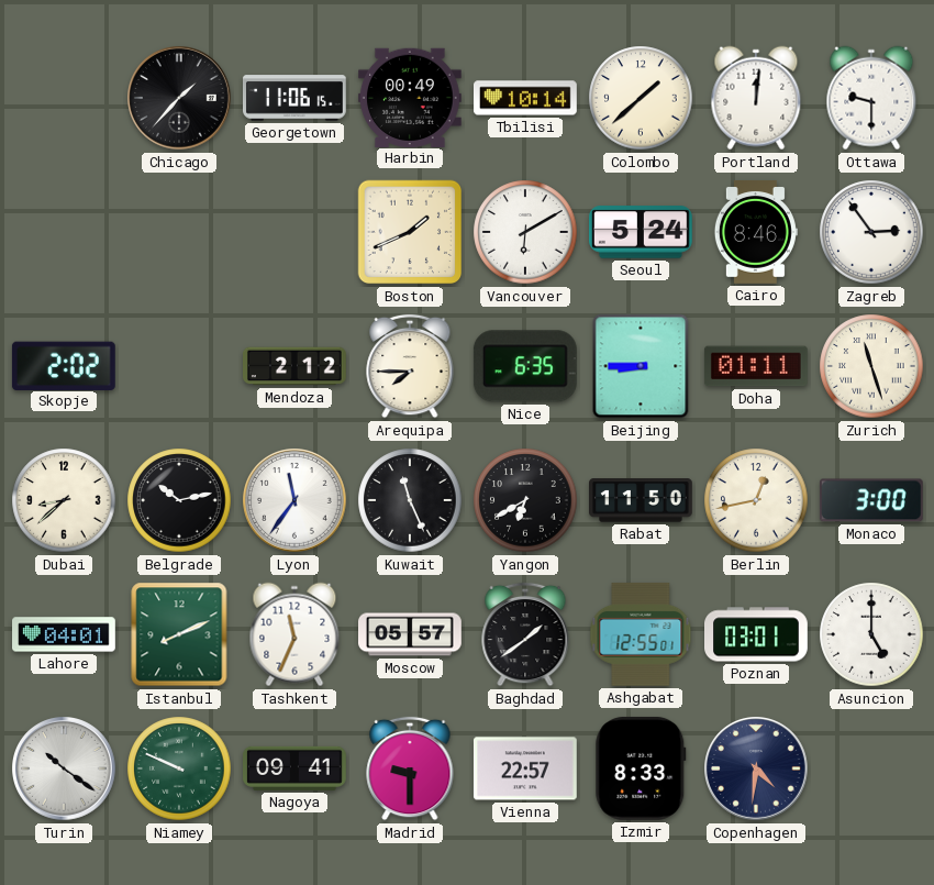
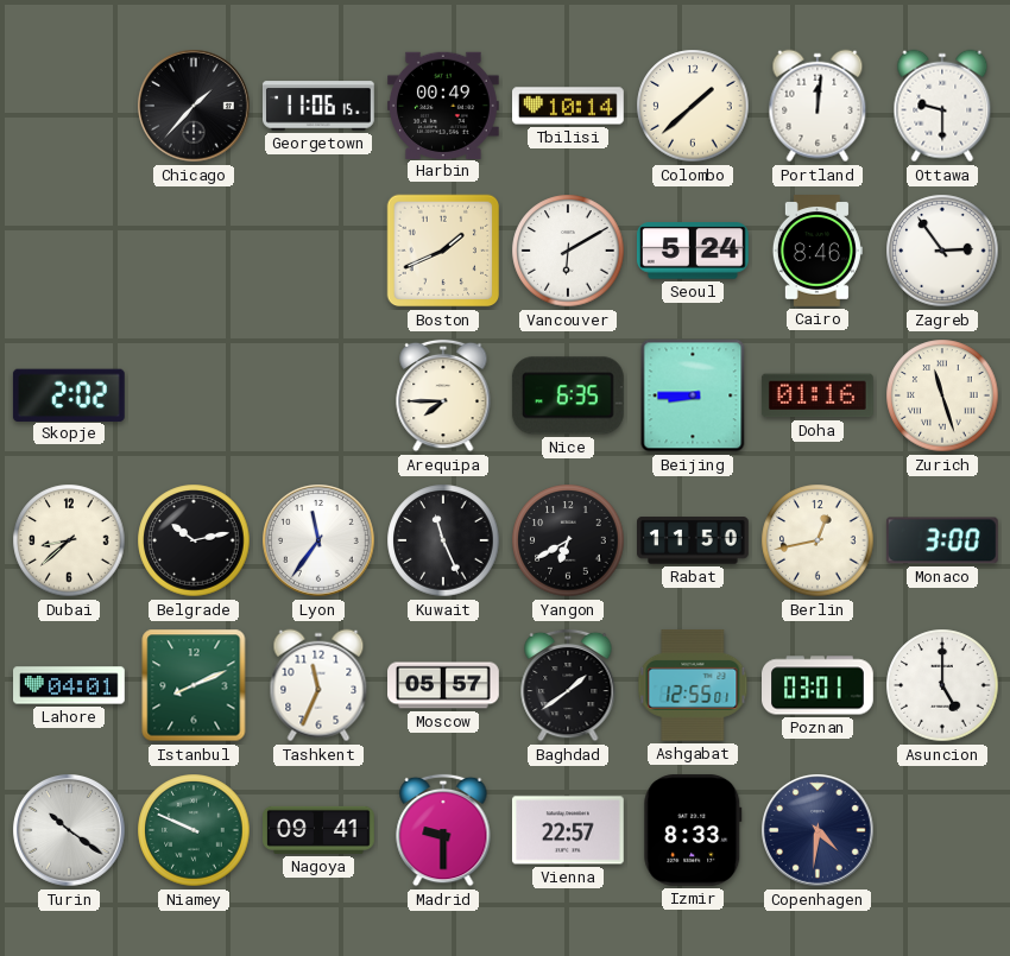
Mendoza: 2:12 -> none (296, 366)
Doha: 01:11 -> 01:16 (818, 395)
